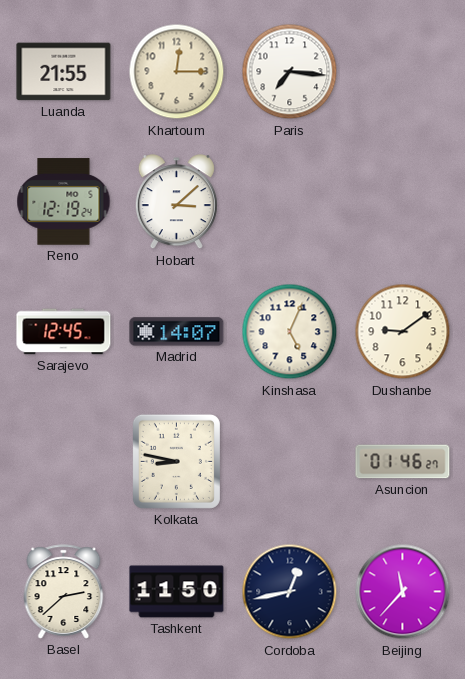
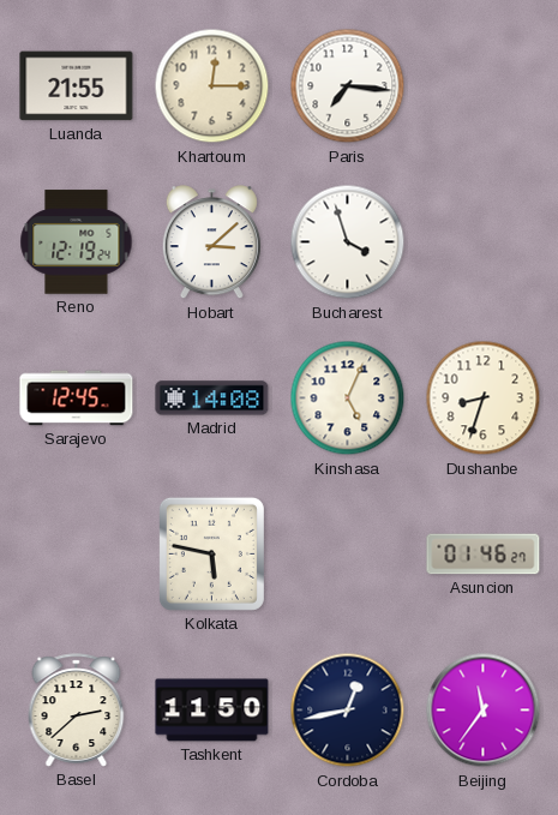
Bucharest: none -> 3:57 (348, 242)
Madrid: 14:07 -> 14:08 (212, 398)
Dushanbe: 9:09 -> 8:33 (484, 398)
Kolkata: 8:47 -> 5:47 (211, 553)
Beijing: 11:37 -> 11:36 (484, 711)
